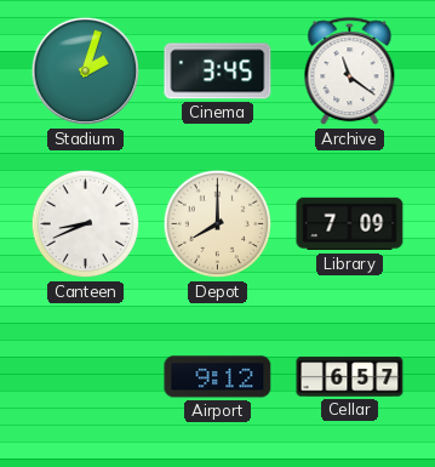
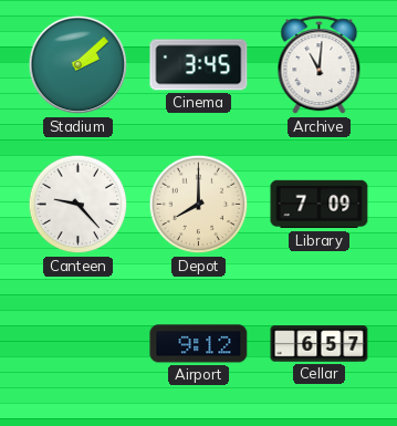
Stadium: 2:03 -> 2:08 (79, 65)
Archive: 11:21 -> 11:01 (320, 65)
Canteen: 8:41 -> 9:23 (79, 205)
